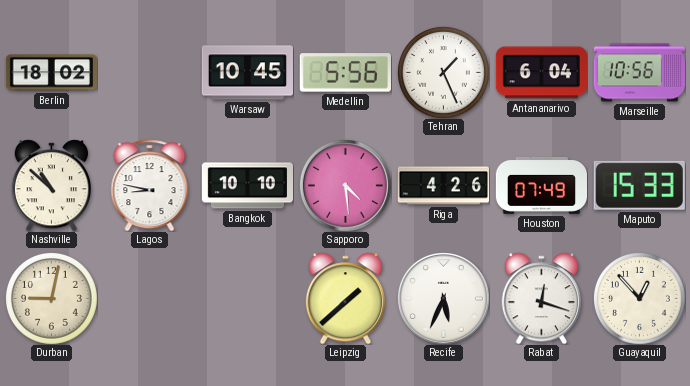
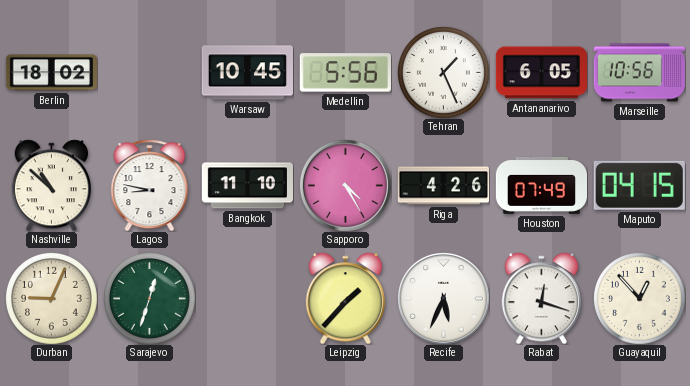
Antananarivo: 6:04 -> 6:05 (541, 73)
Bangkok: 10:10 -> 11:10 (247, 186)
Sapporo: 4:29 -> 4:25 (345, 185)
Maputo: 15:33 -> 04:15 (639, 185)
Durban: 9:02 -> 9:04 (51, 298)
Sarajevo: none -> 12:33 (149, 298)
Leipzig: 1:38 -> 1:37 (345, 298)
